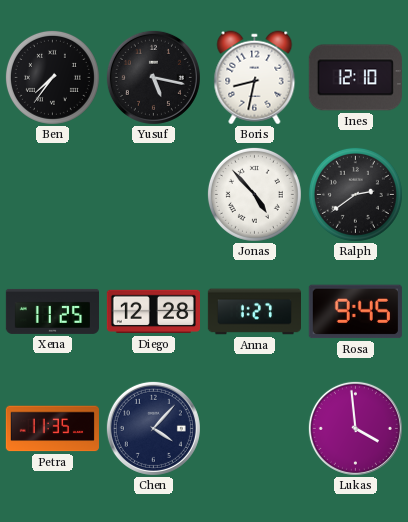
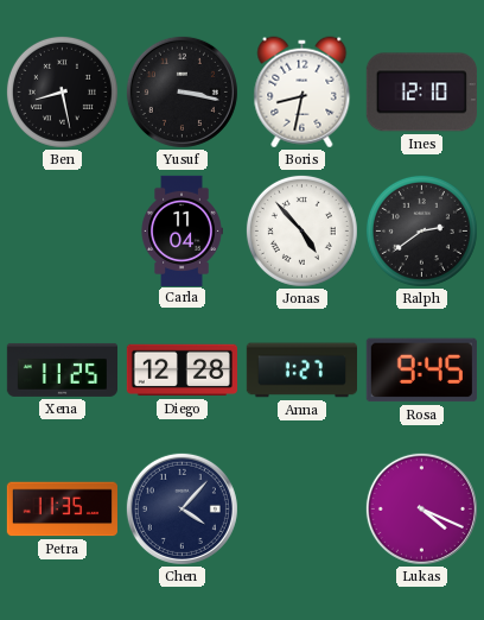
Ben: 7:36 -> 8:28 (62, 91)
Yusuf: 5:17 -> 3:17 (181, 91)
Carla: none -> 11:04 (181, 230)
Lukas: 3:59 -> 4:19 (421, 508)
